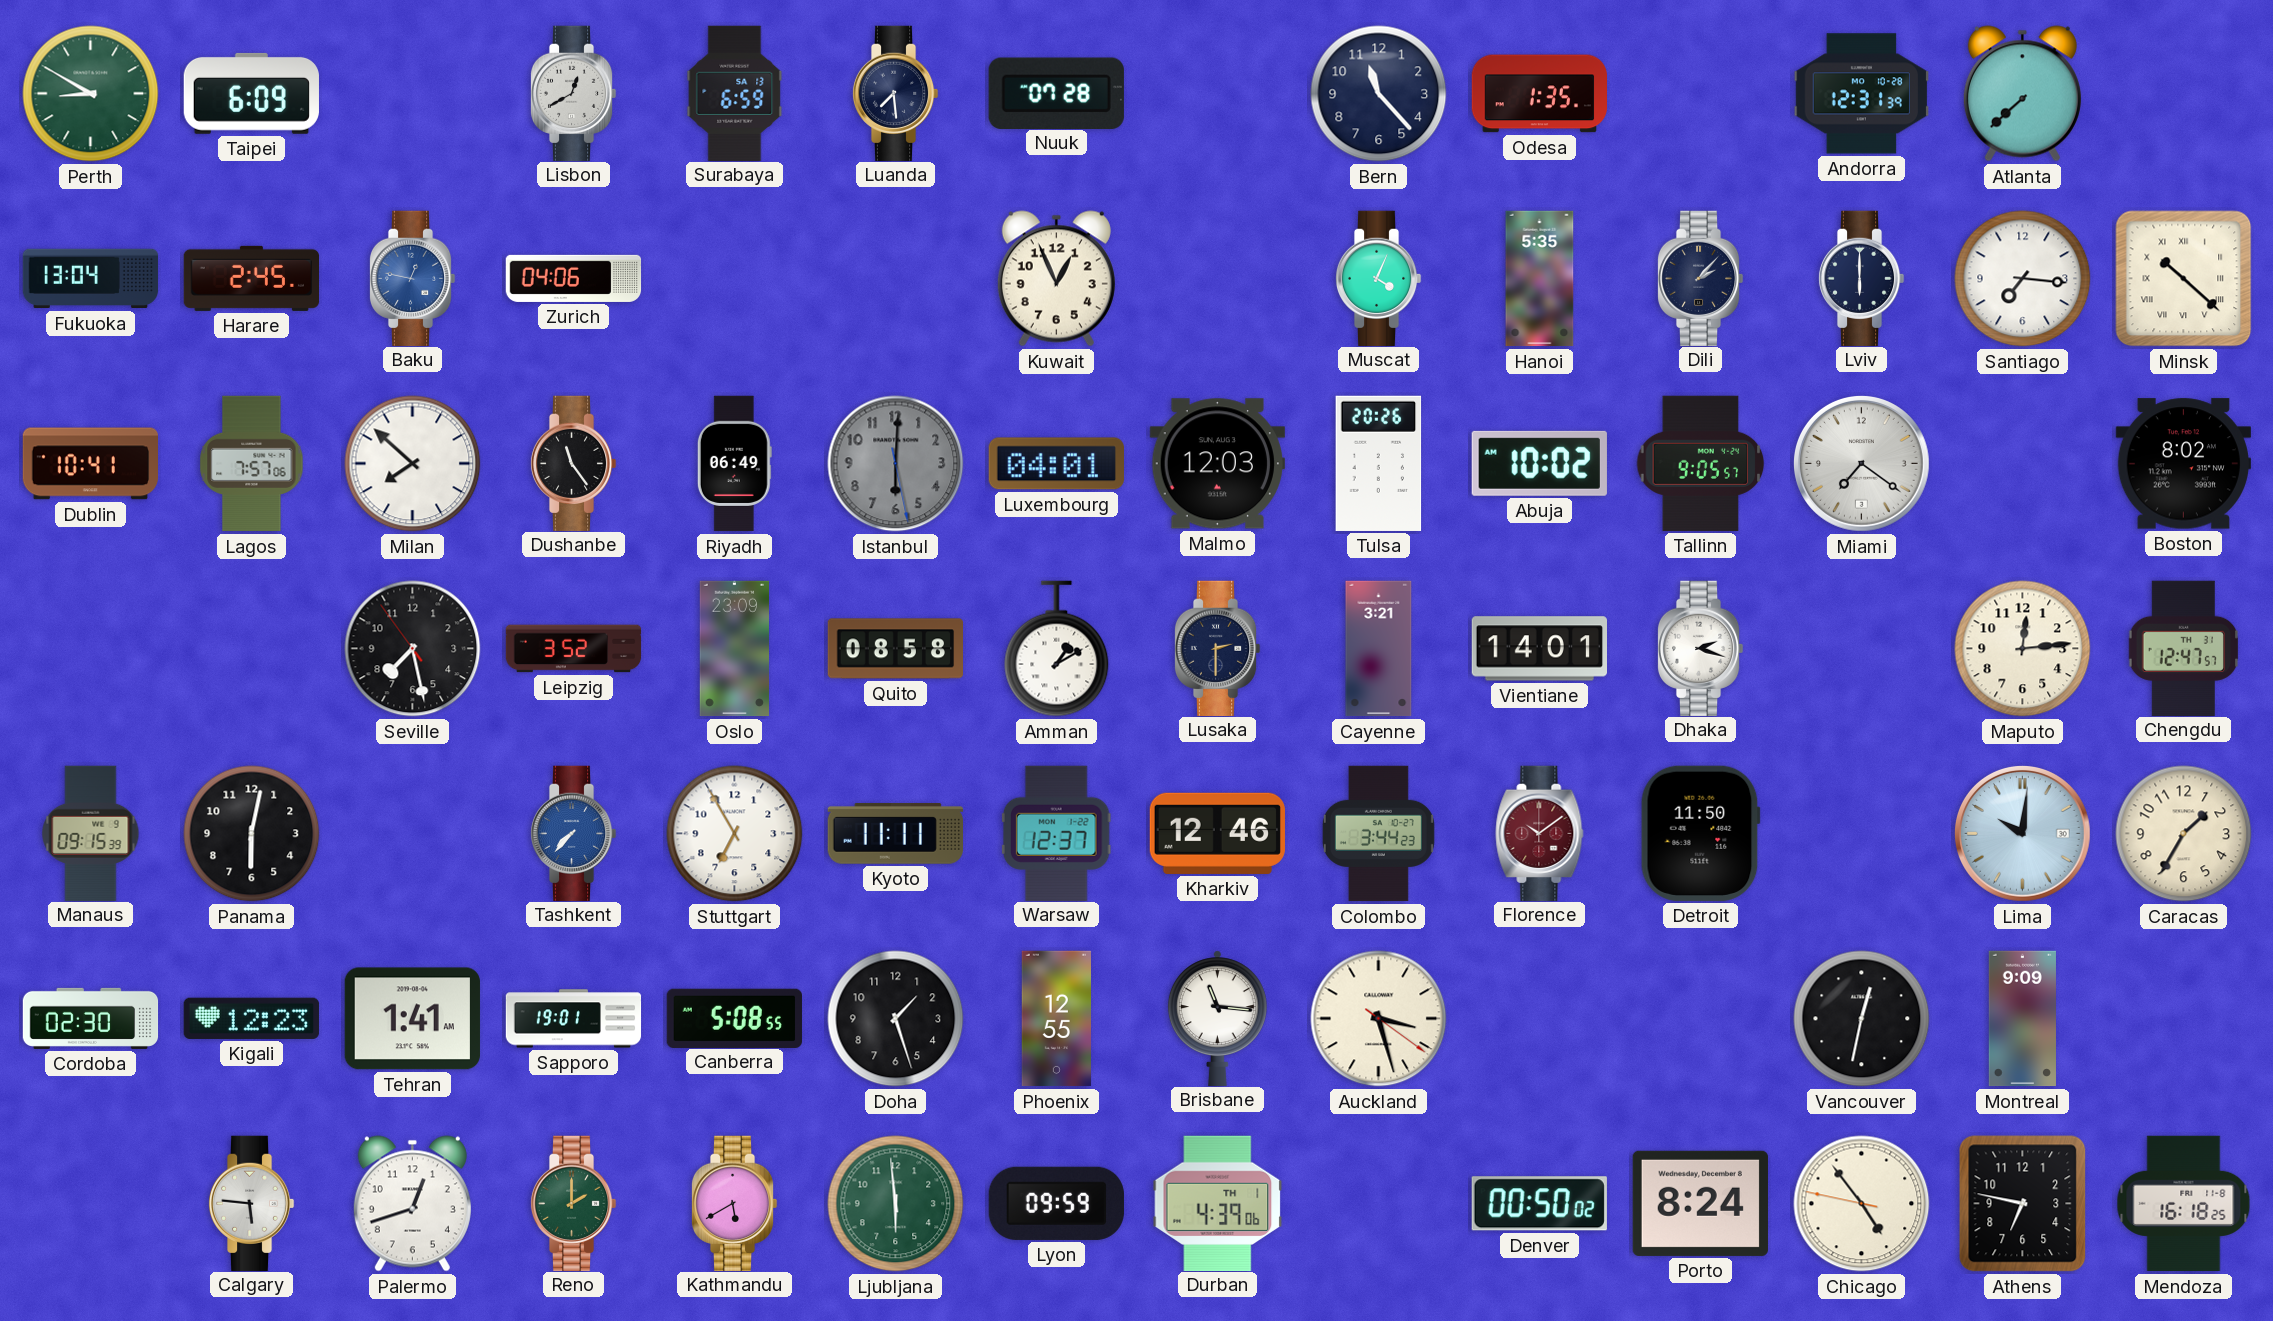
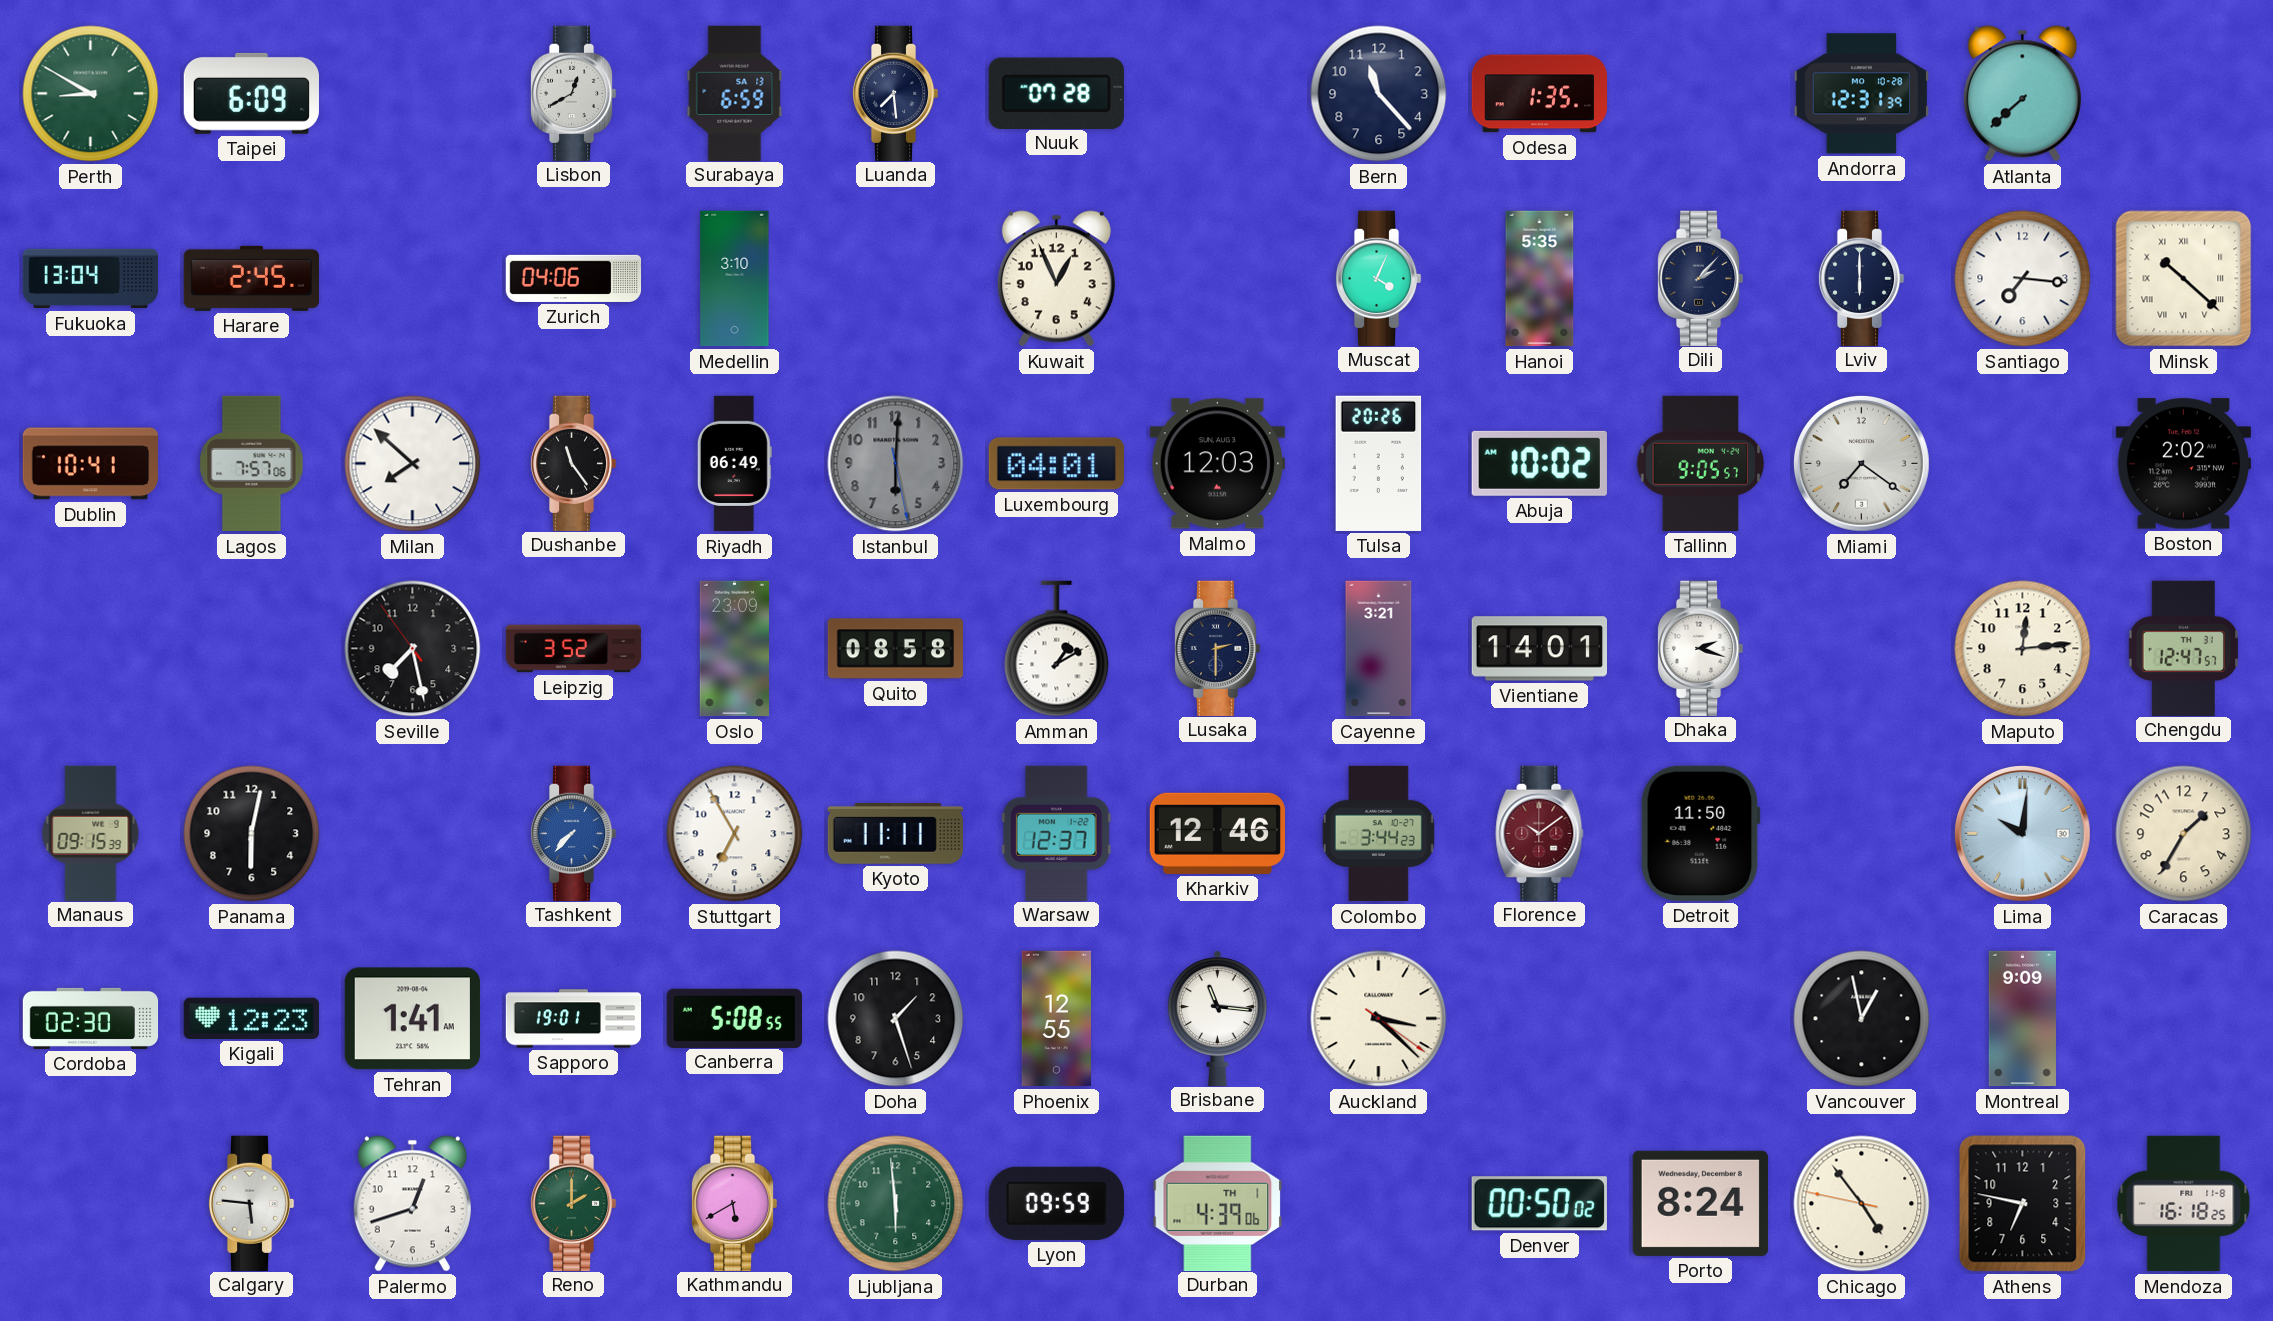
Baku: 12:47 -> none (412, 278)
Medellin: none -> 3:10 (735, 279)
Boston: 8:02 -> 2:02 (2183, 464)
Auckland: 3:27 -> 3:22 (1379, 1019)
Vancouver: 12:32 -> 12:58 (1862, 1019)
